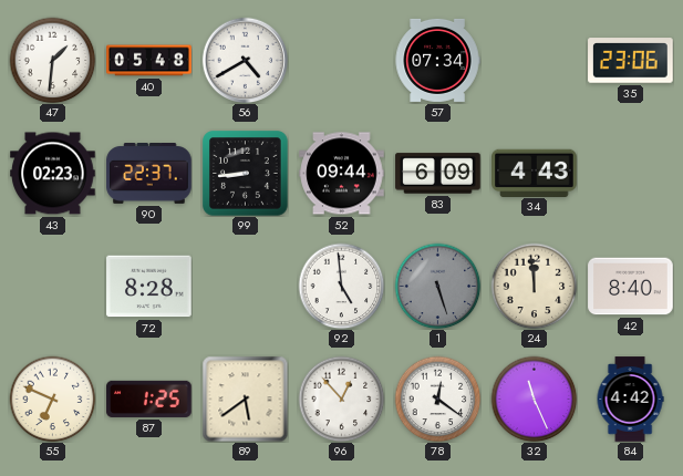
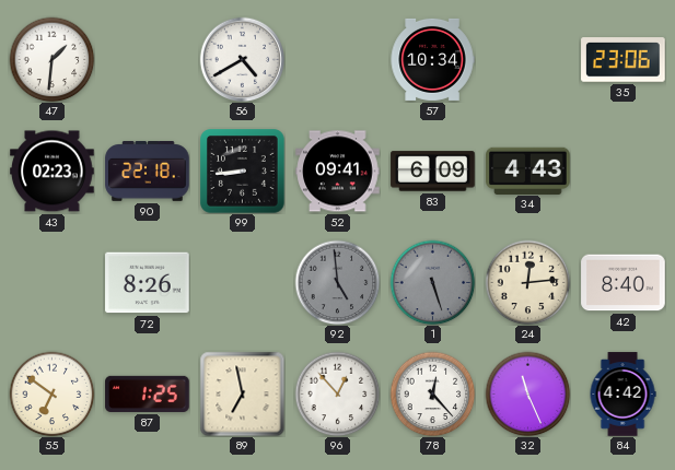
40: 05:48 -> none (149, 61)
57: 07:34 -> 10:34 (432, 59)
90: 22:37 -> 22:18 (148, 172)
52: 09:44 -> 09:41 (338, 172)
72: 8:28 -> 8:26 (148, 283)
92 dial: white -> grey (337, 282)
24: 11:59 -> 12:14 (527, 282)
55: 6:49 -> 6:51 (51, 393)
89: 5:39 -> 6:58 (242, 393)
78: 12:21 -> 12:23 (432, 393)
